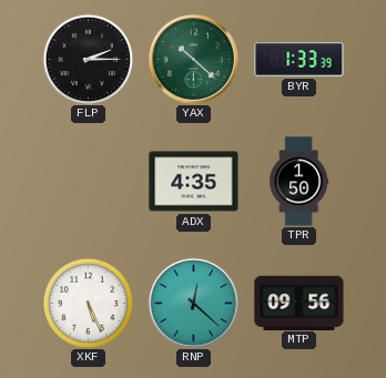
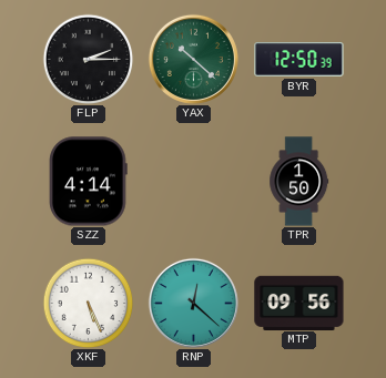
BYR: 1:33 -> 12:50 (299, 60)
SZZ: none -> 4:14 (89, 182)
ADX: 4:35 -> none (194, 182)
